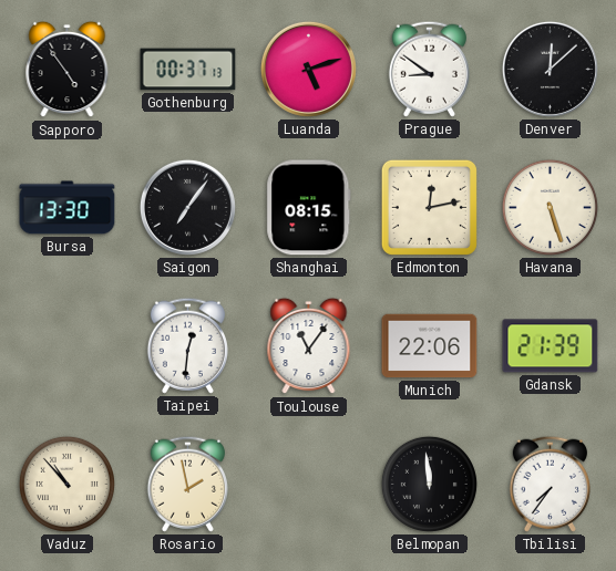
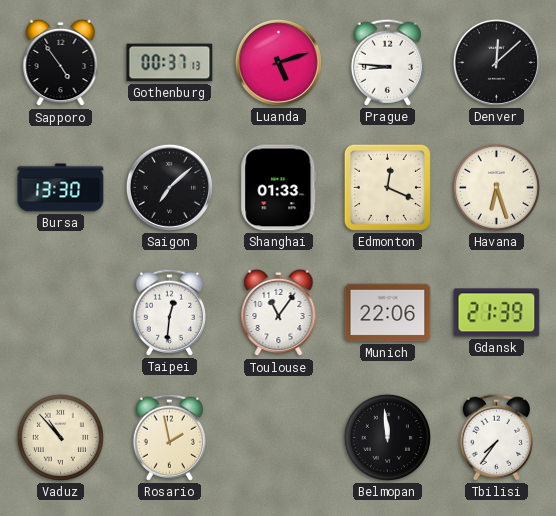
Prague: 8:51 -> 8:46 (387, 62)
Saigon: 7:06 -> 7:08 (169, 187)
Shanghai: 08:15 -> 01:33 (279, 188)
Edmonton: 12:13 -> 12:19 (387, 187)
Havana: 5:27 -> 6:27 (496, 187)
